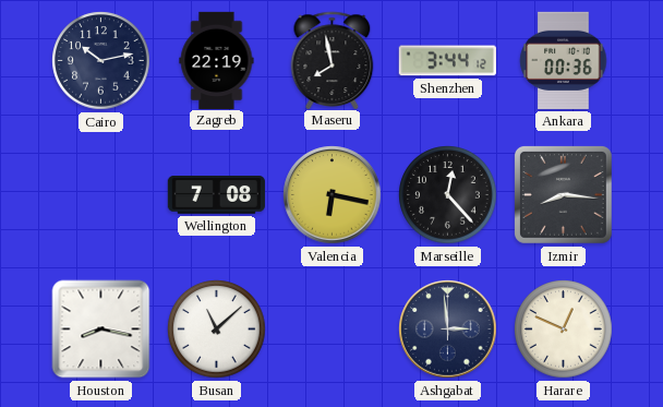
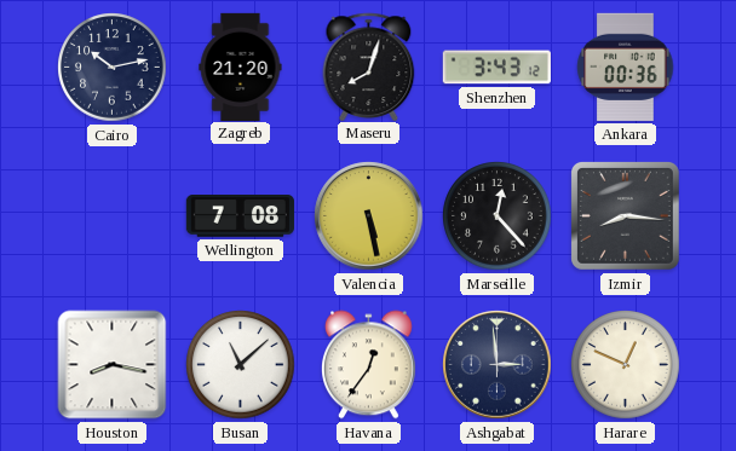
Zagreb: 22:19 -> 21:20 (241, 67)
Maseru: 7:58 -> 8:03 (369, 67)
Shenzhen: 3:44 -> 3:43 (496, 68)
Valencia: 6:17 -> 5:28 (369, 216)
Havana: none -> 12:36 (368, 365)
